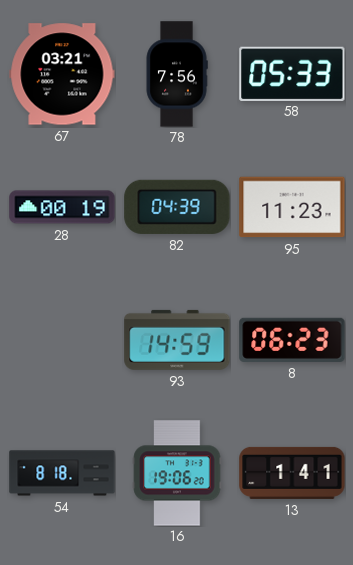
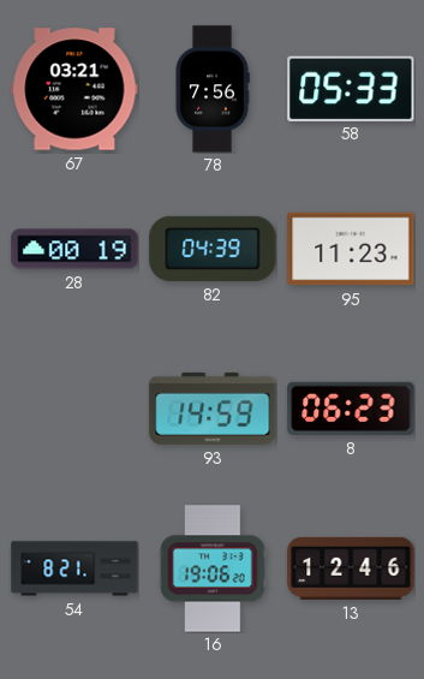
54: 8:18 -> 8:21 (74, 568)
13: 1:41 -> 12:46 (351, 568)
